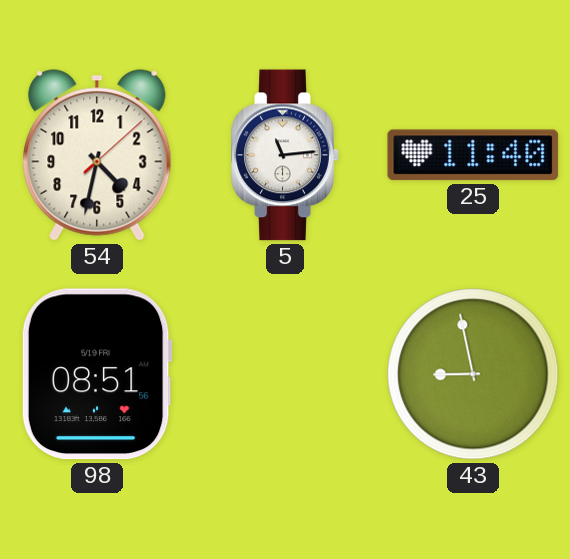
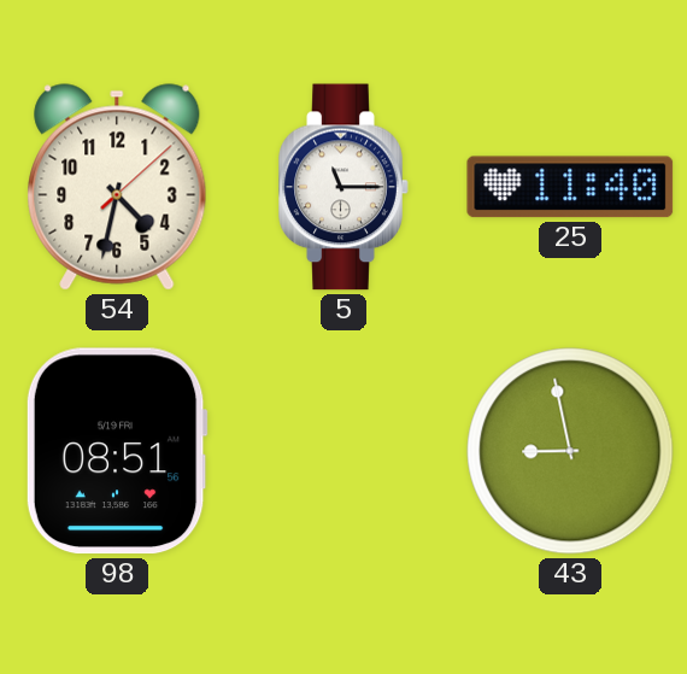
5: 11:14 -> 11:15 (343, 187)
